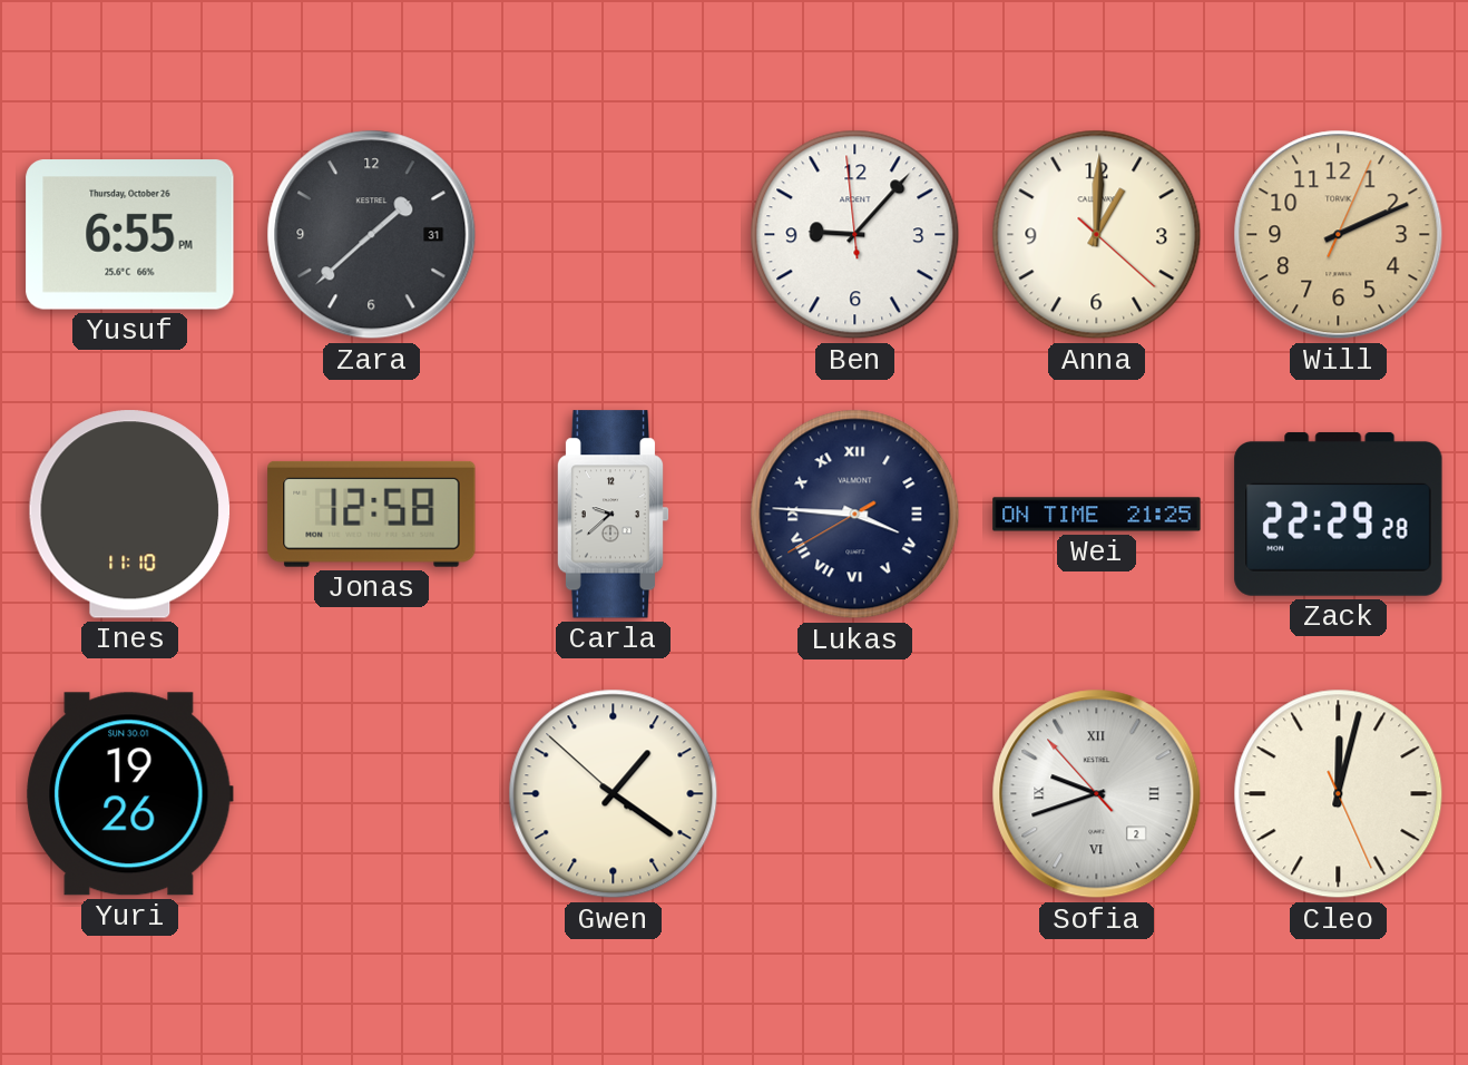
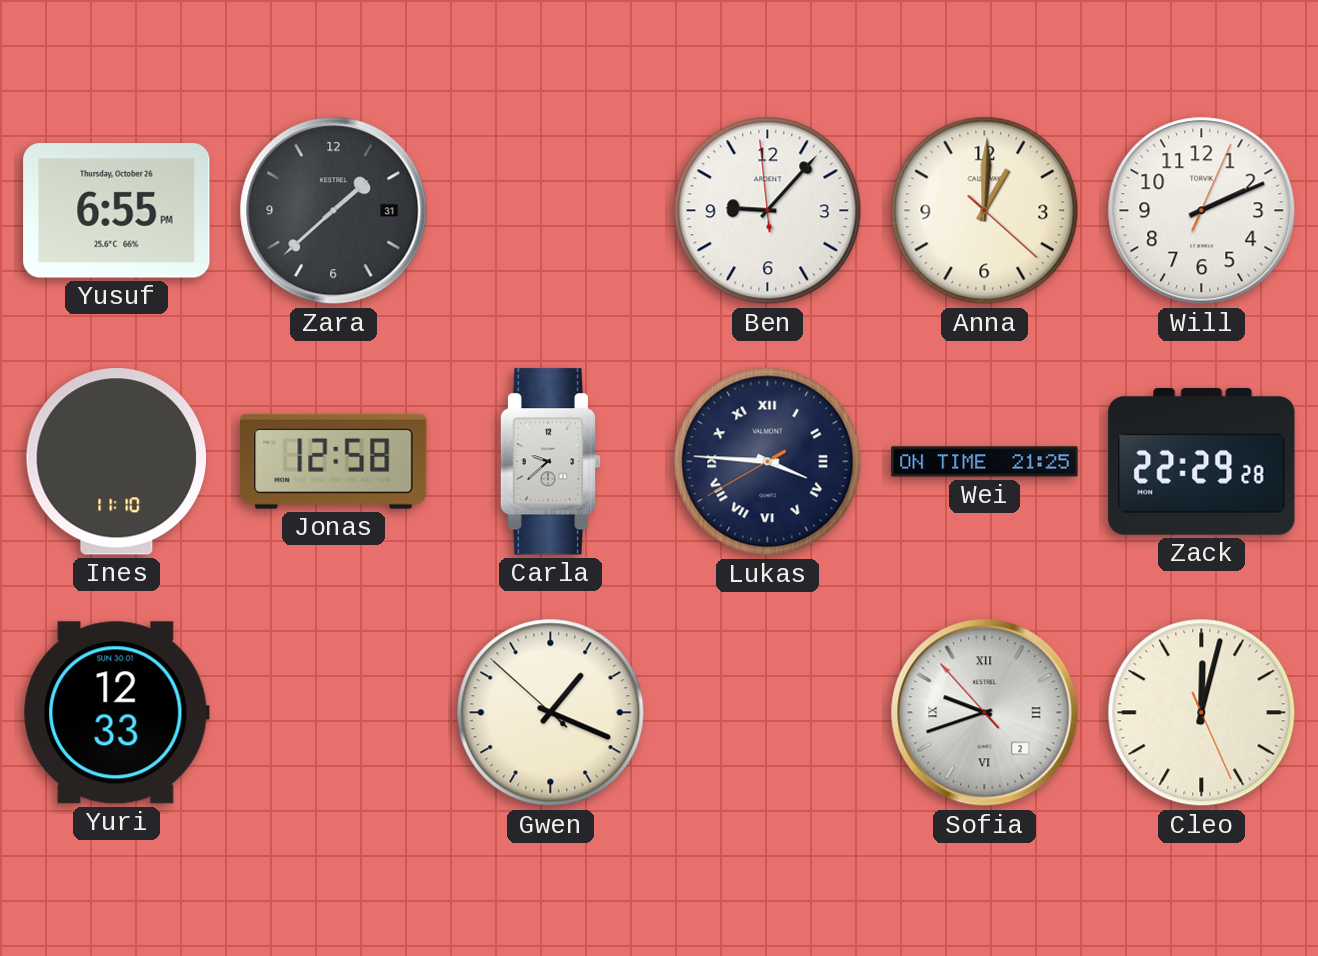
Will dial: champagne -> white (1202, 211)
Yuri: 19:26 -> 12:33 (116, 713)
Gwen: 1:20 -> 1:18 (551, 713)
